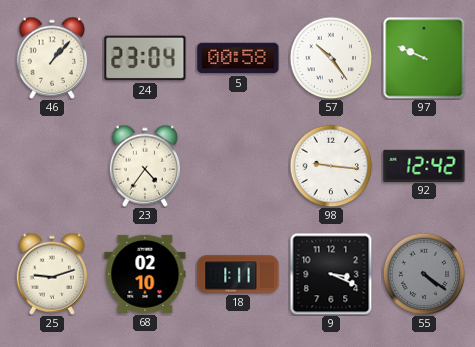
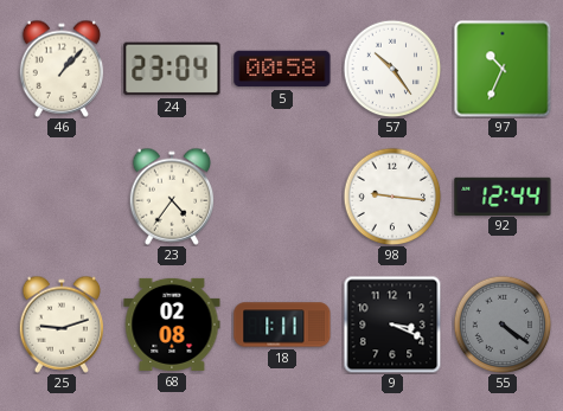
97: 9:49 -> 10:34 (503, 69)
92: 12:42 -> 12:44 (503, 195)
68: 02:10 -> 02:08 (172, 325)
